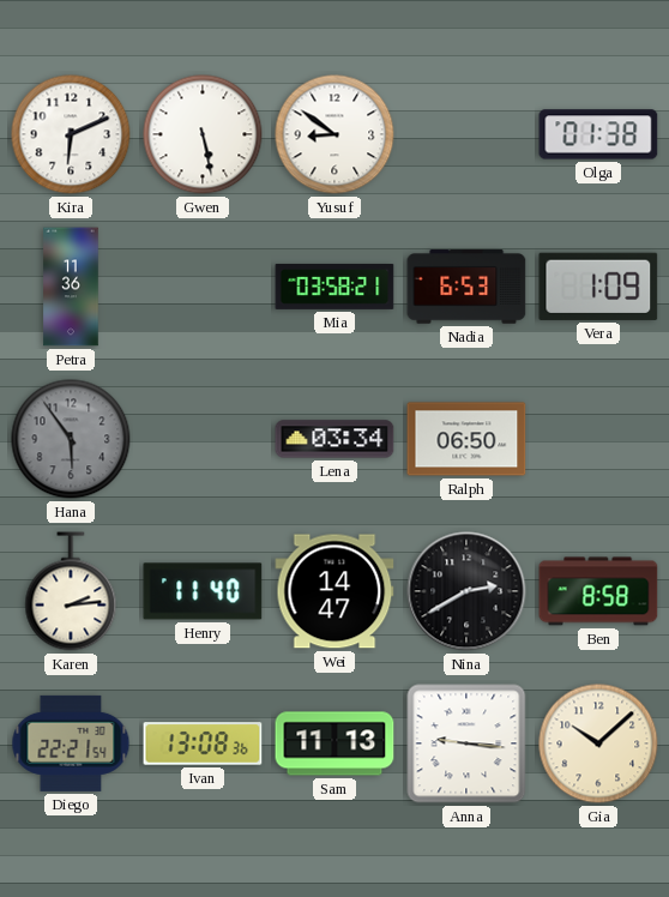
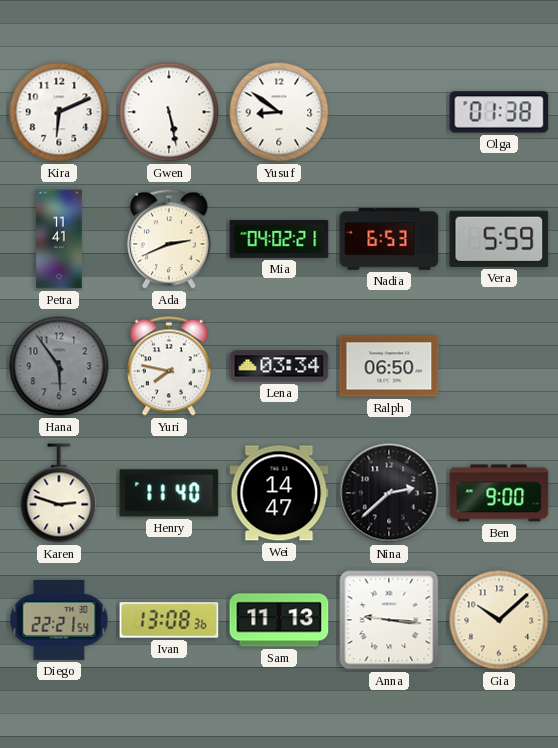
Petra: 11:36 -> 11:41 (59, 239)
Ada: none -> 2:41 (170, 239)
Mia: 03:58 -> 04:02 (279, 239)
Vera: 1:09 -> 5:59 (499, 239)
Yuri: none -> 7:47 (170, 366)
Karen: 2:14 -> 2:48 (59, 493)
Nina: 2:40 -> 2:38 (389, 493)
Ben: 8:58 -> 9:00 (499, 493)
